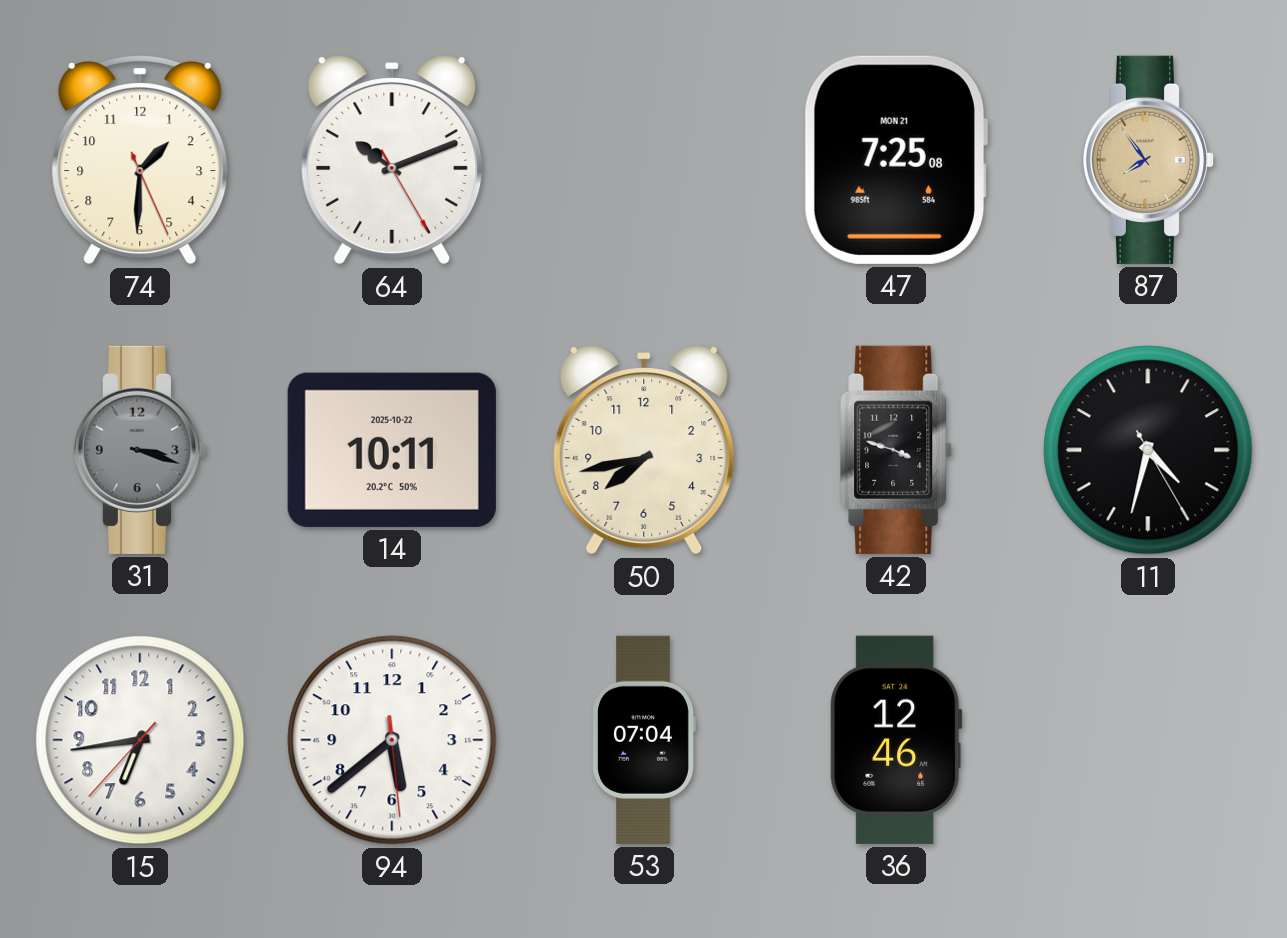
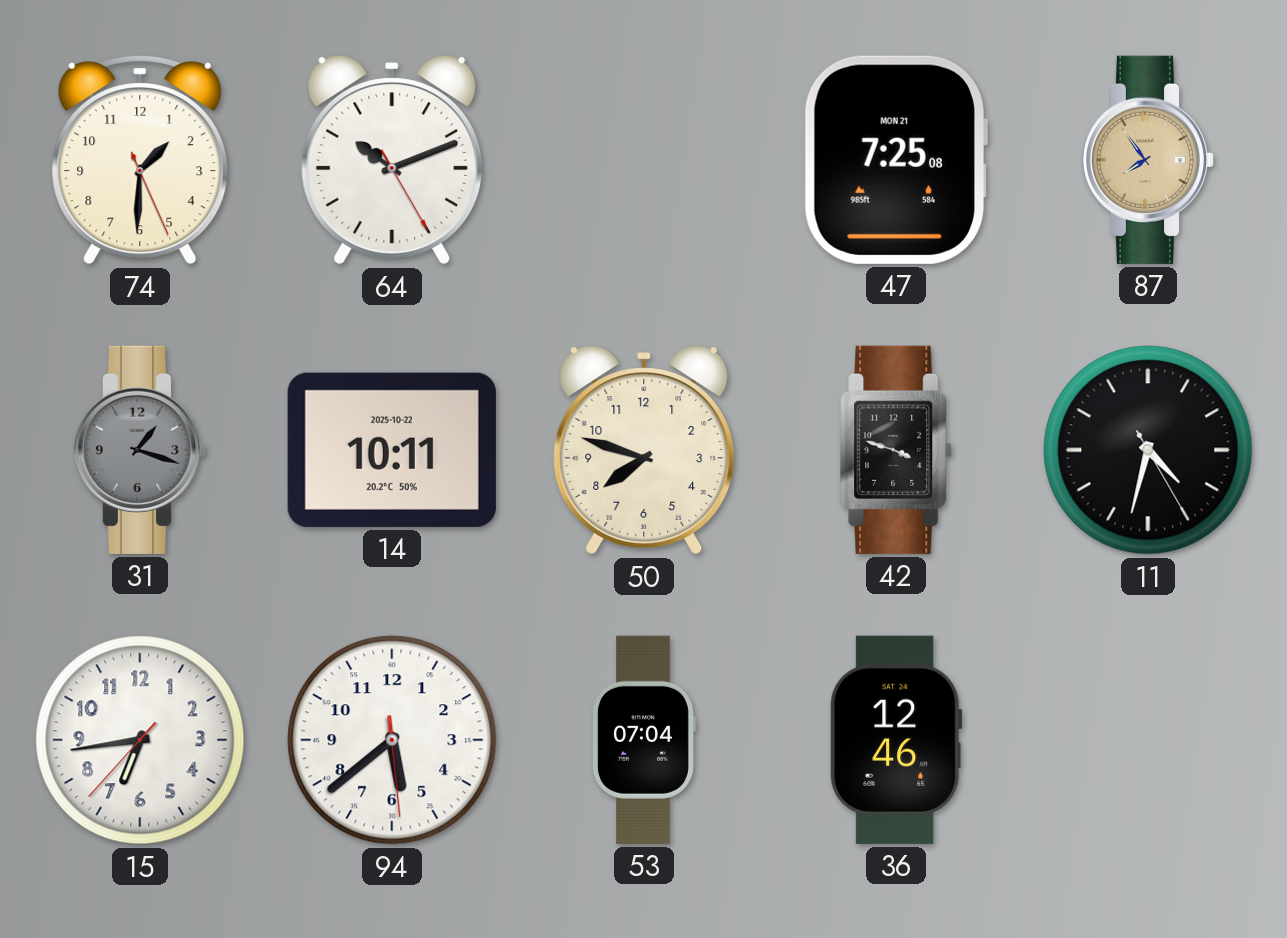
31: 3:18 -> 1:18 (140, 450)
50: 7:43 -> 7:48 (644, 450)
